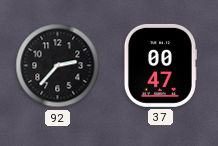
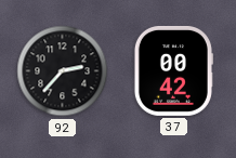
37: 00:47 -> 00:42 (173, 70)
